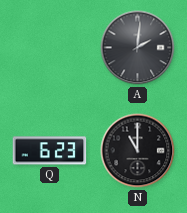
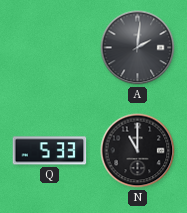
Q: 6:23 -> 5:33 (50, 151)
